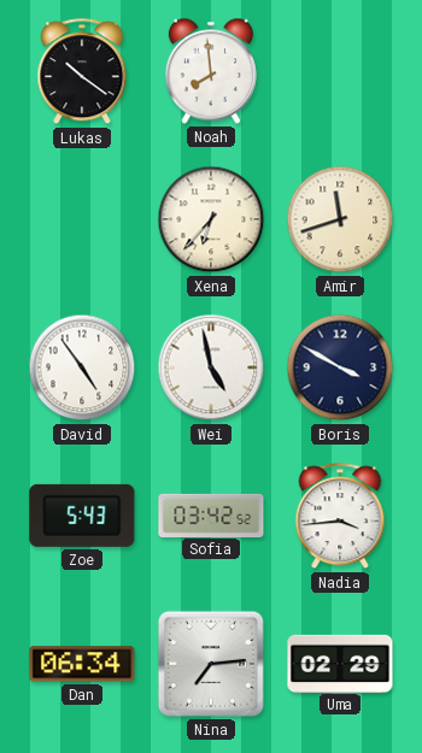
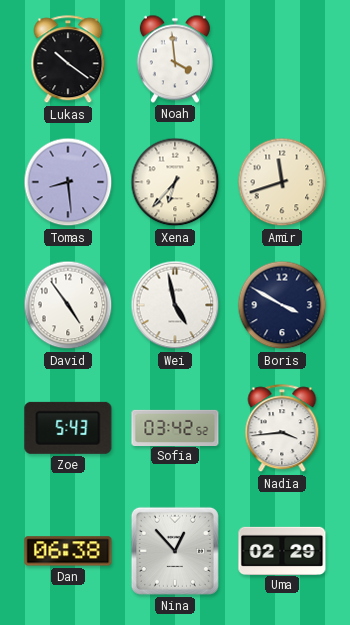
Noah: 7:59 -> 3:59 (175, 59)
Tomas: none -> 8:29 (68, 182)
Dan: 06:34 -> 06:38 (68, 551)
Nina: 7:14 -> 12:53 (175, 551)
